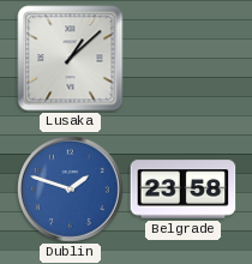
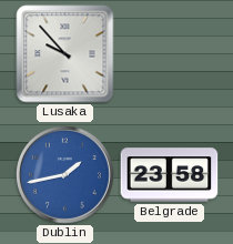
Lusaka: 1:08 -> 9:53 (65, 54)
Dublin: 1:48 -> 1:43 (64, 174)
